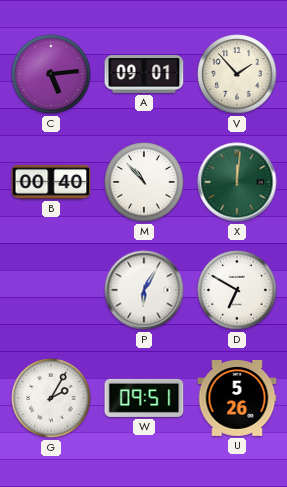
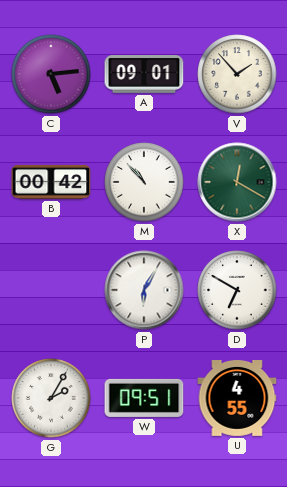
B: 00:40 -> 00:42 (51, 182)
X: 12:01 -> 12:20 (237, 182)
U: 5:26 -> 4:55 (237, 399)
